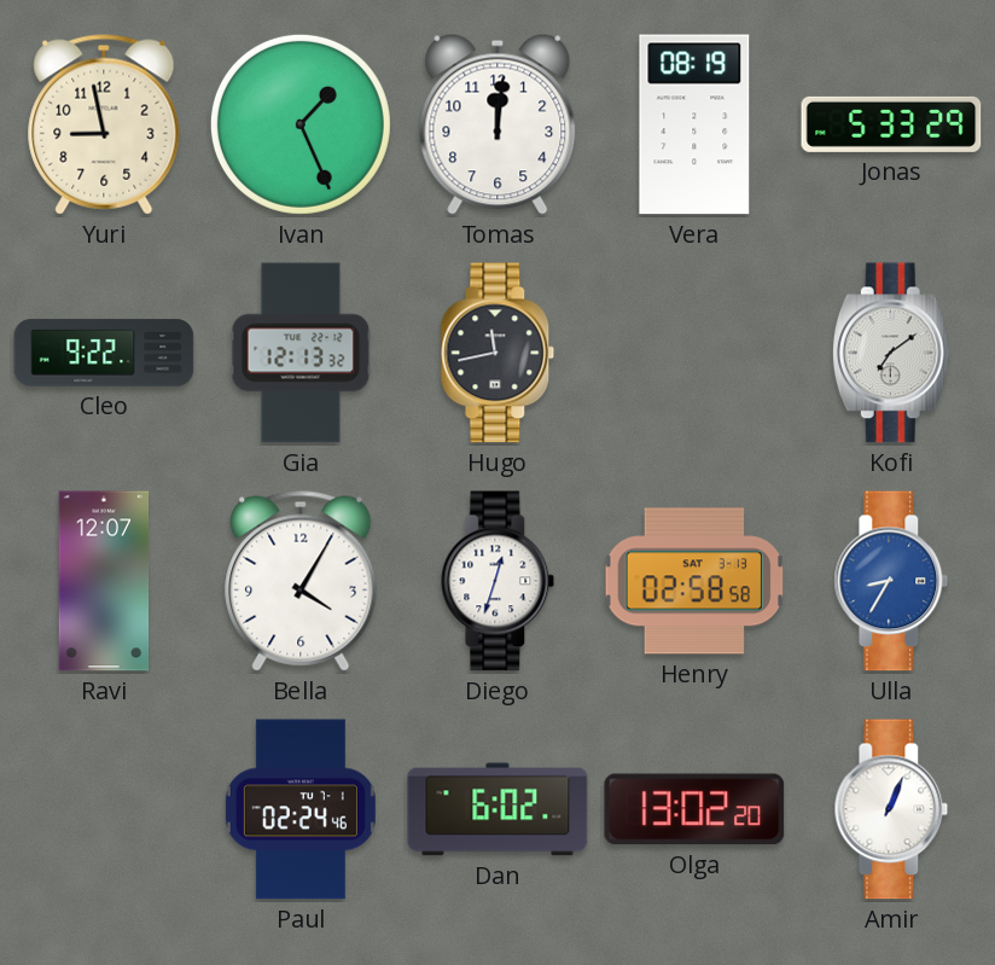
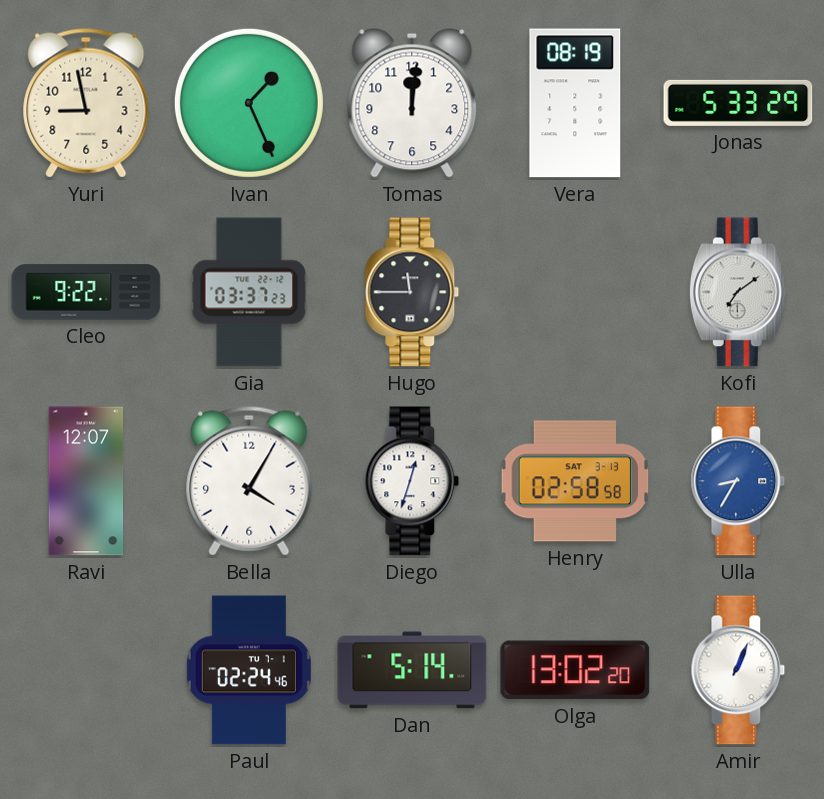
Gia: 12:13 -> 03:37 (249, 292)
Hugo: 11:43 -> 11:45 (412, 292)
Dan: 6:02 -> 5:14 (412, 670)
